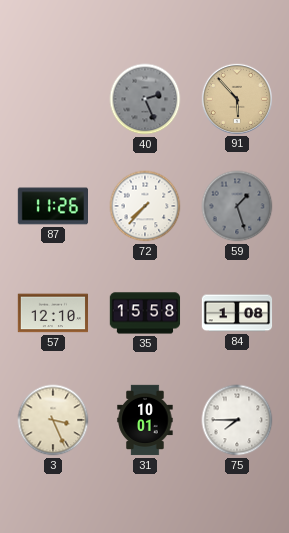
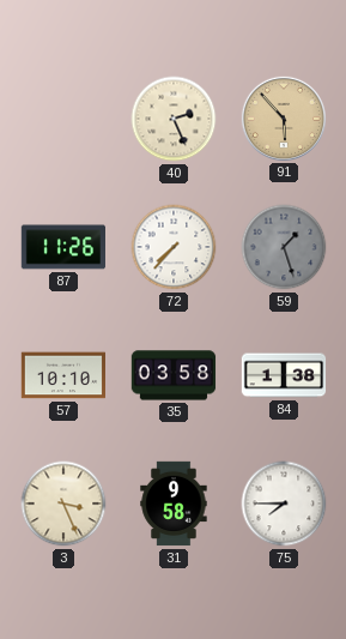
40 dial: grey -> cream (174, 119)
57: 12:10 -> 10:10 (63, 375)
35: 15:58 -> 03:58 (174, 375)
84: 1:08 -> 1:38 (284, 375)
31: 10:01 -> 9:58 (174, 504)
